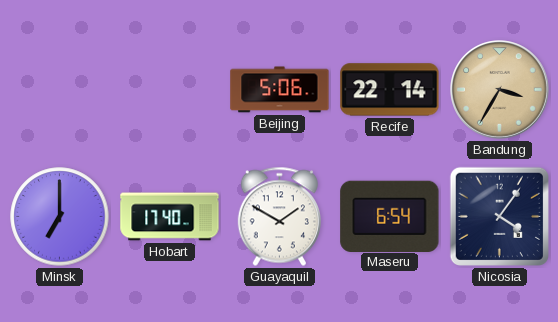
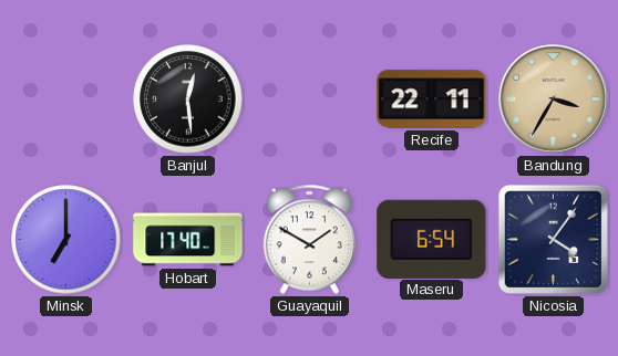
Banjul: none -> 12:29 (188, 100)
Beijing: 5:06 -> none (280, 90)
Recife: 22:14 -> 22:11 (432, 100)
